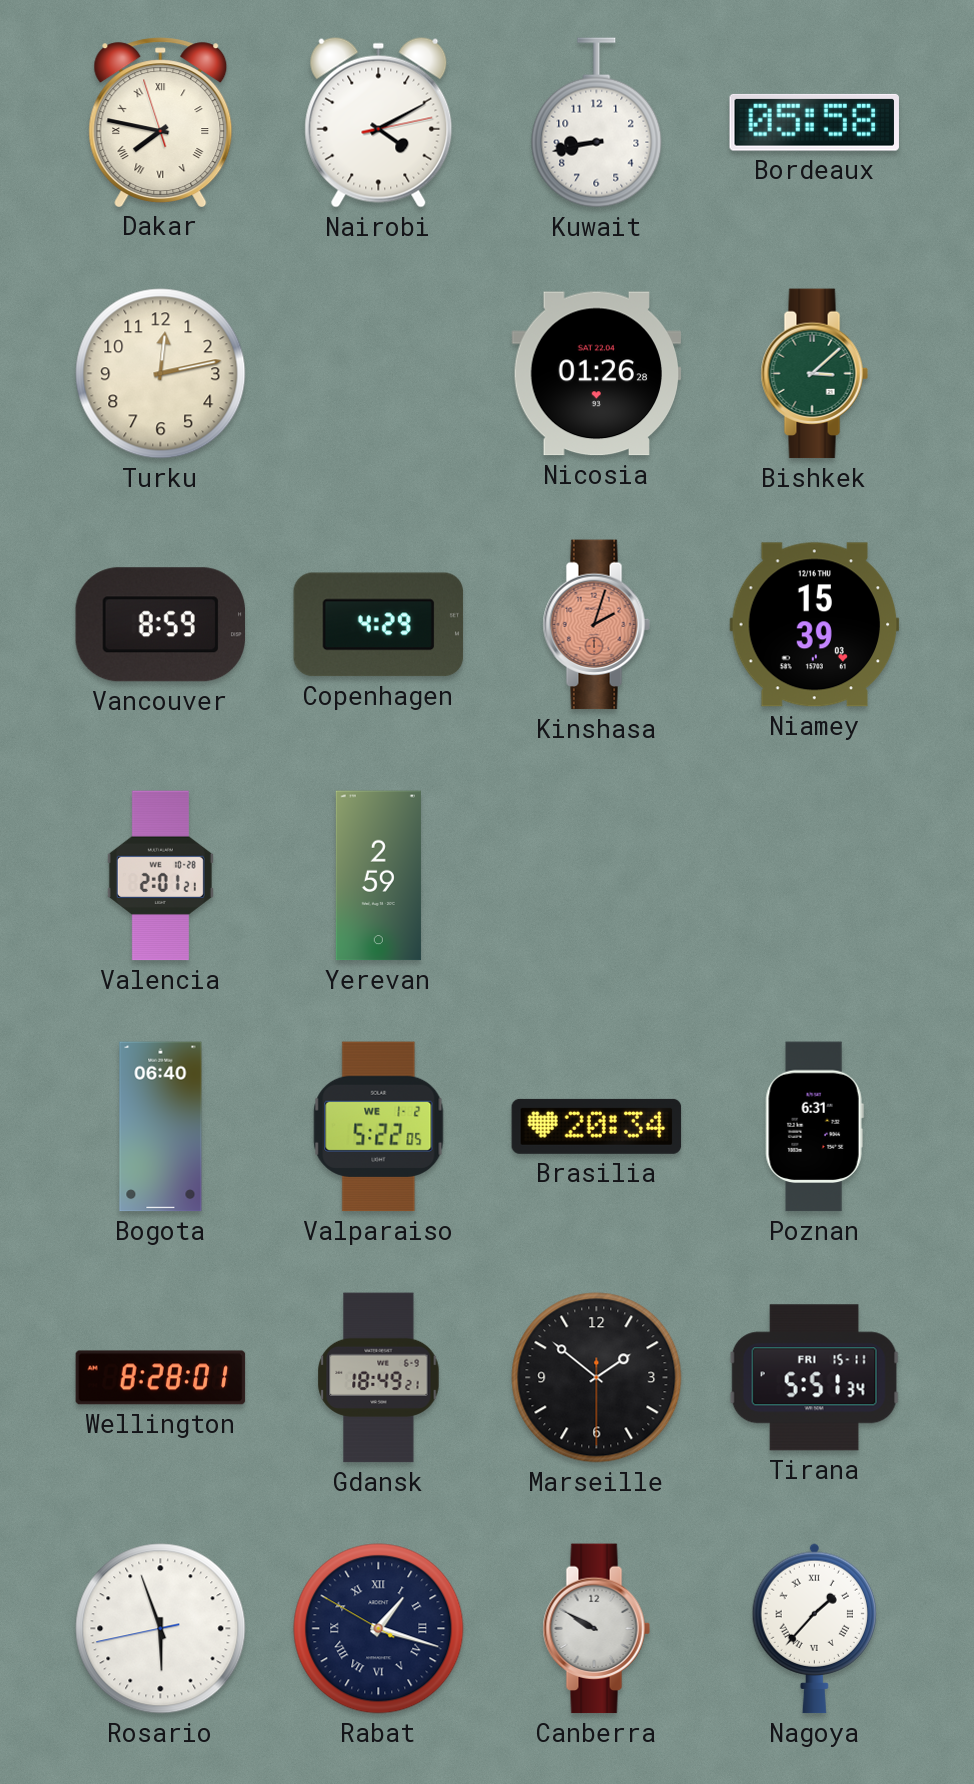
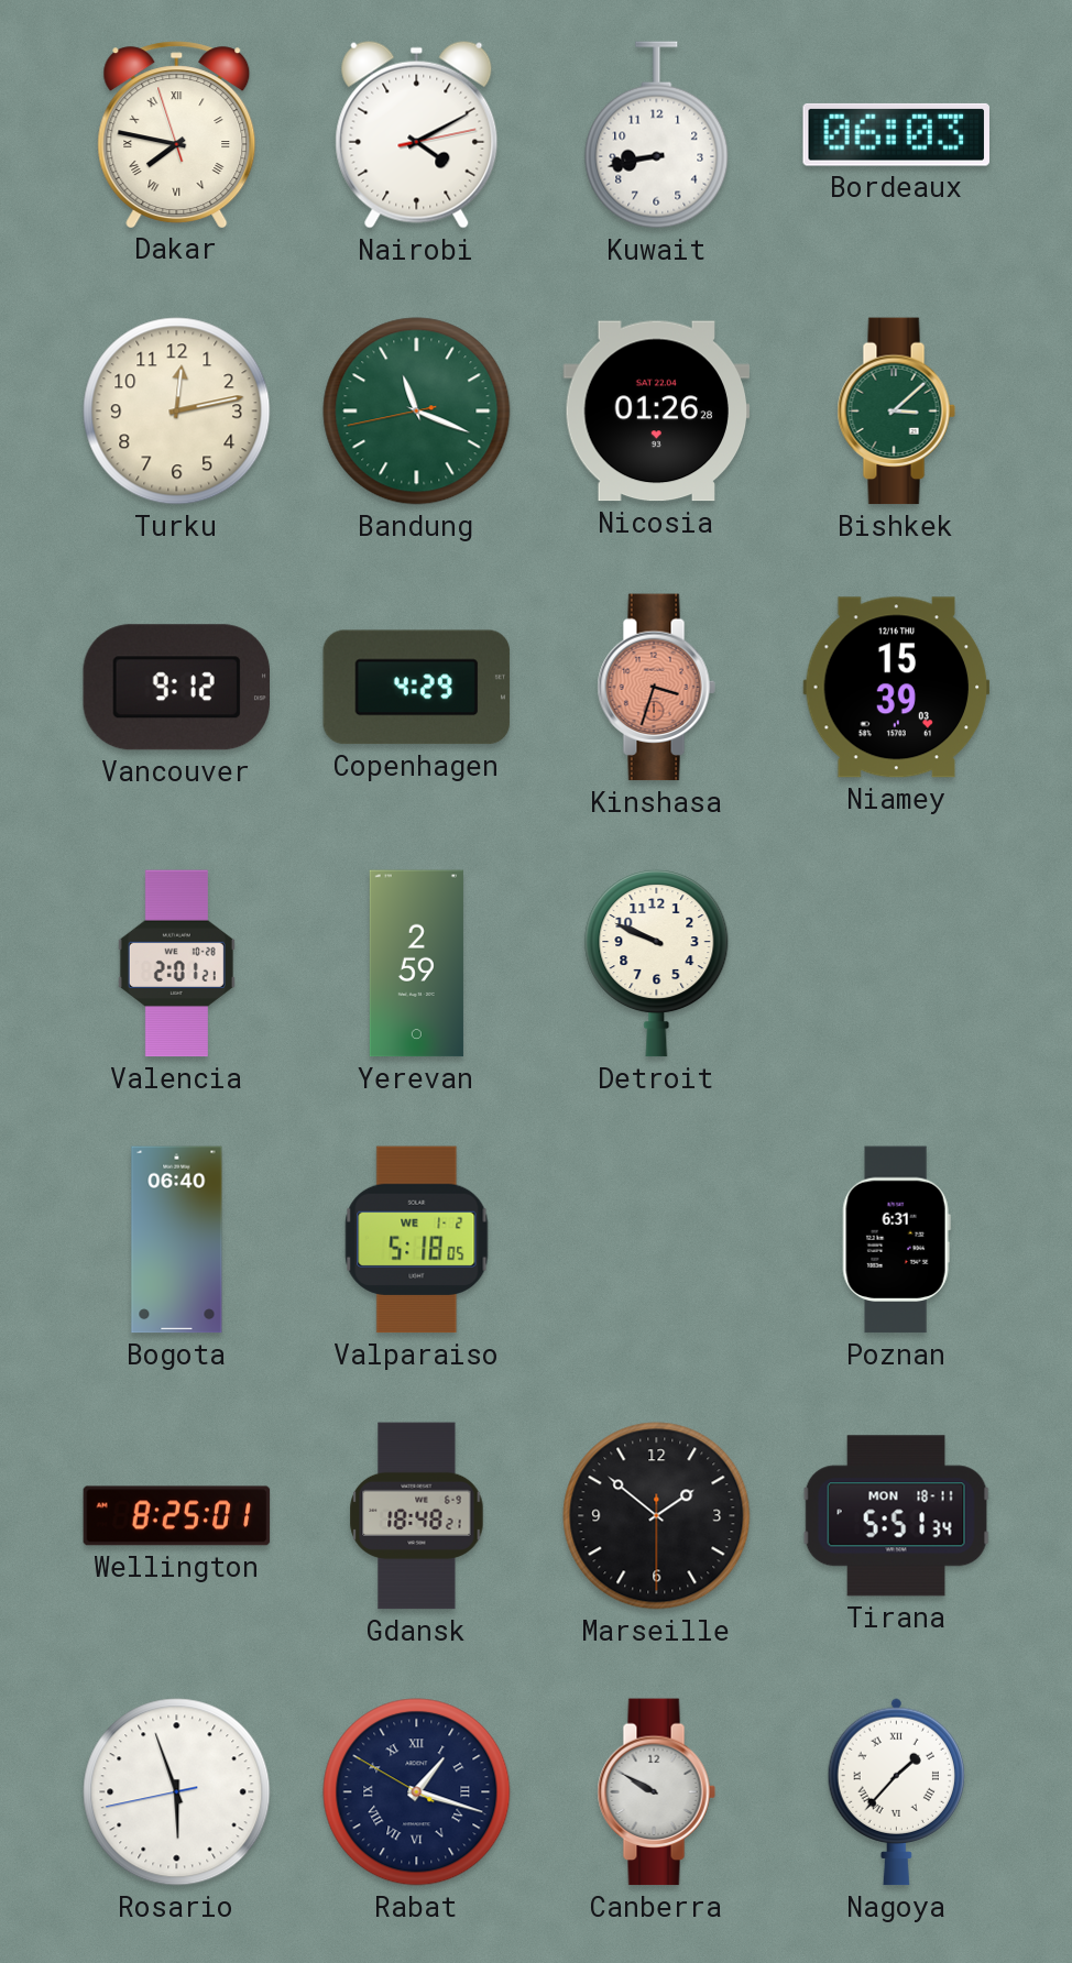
Bordeaux: 05:58 -> 06:03 (896, 134)
Bandung: none -> 11:18 (417, 412)
Vancouver: 8:59 -> 9:12 (176, 688)
Kinshasa: 2:03 -> 3:33 (656, 688)
Detroit: none -> 9:49 (657, 964)
Valparaiso: 5:22 -> 5:18 (417, 1240)
Brasilia: 20:34 -> none (597, 1126)
Wellington: 8:28 -> 8:25 (177, 1516)
Gdansk: 18:49 -> 18:48 (417, 1516)
Tirana date: FRI 15-11 -> MON 18-11 (896, 1516)
